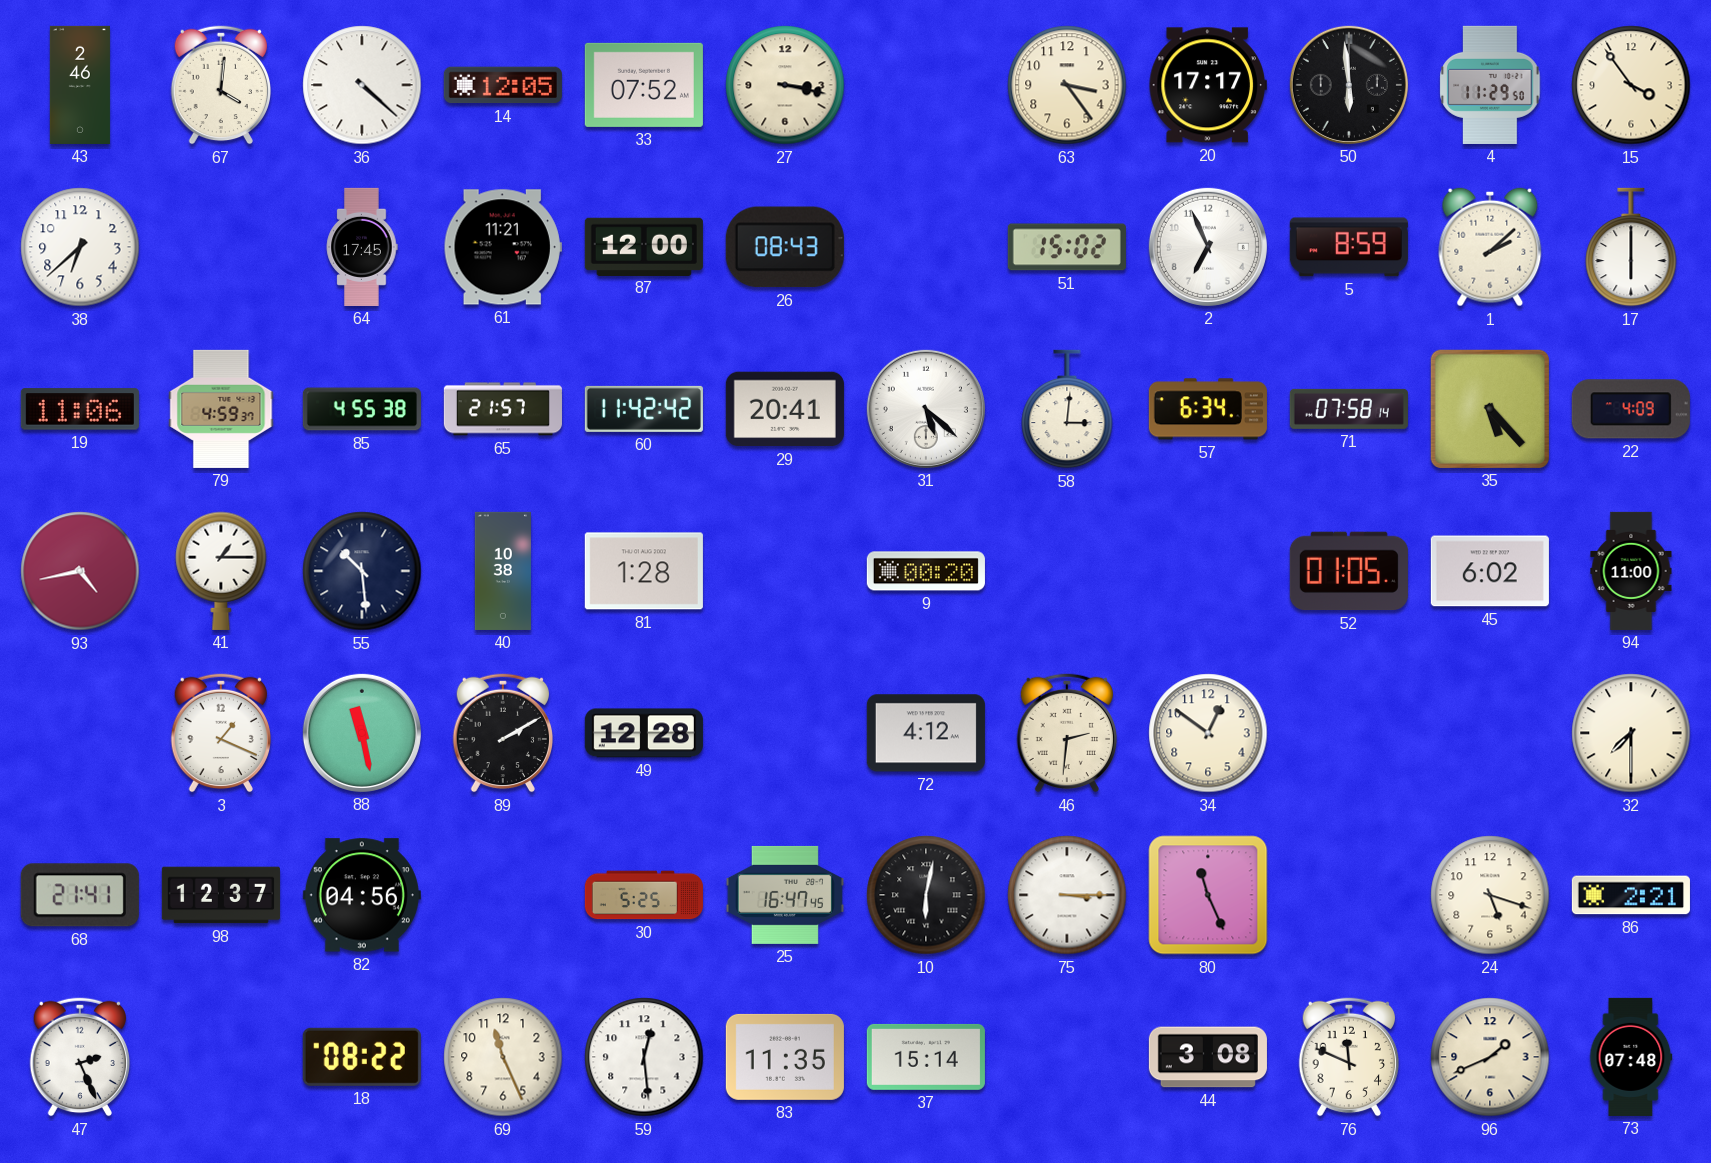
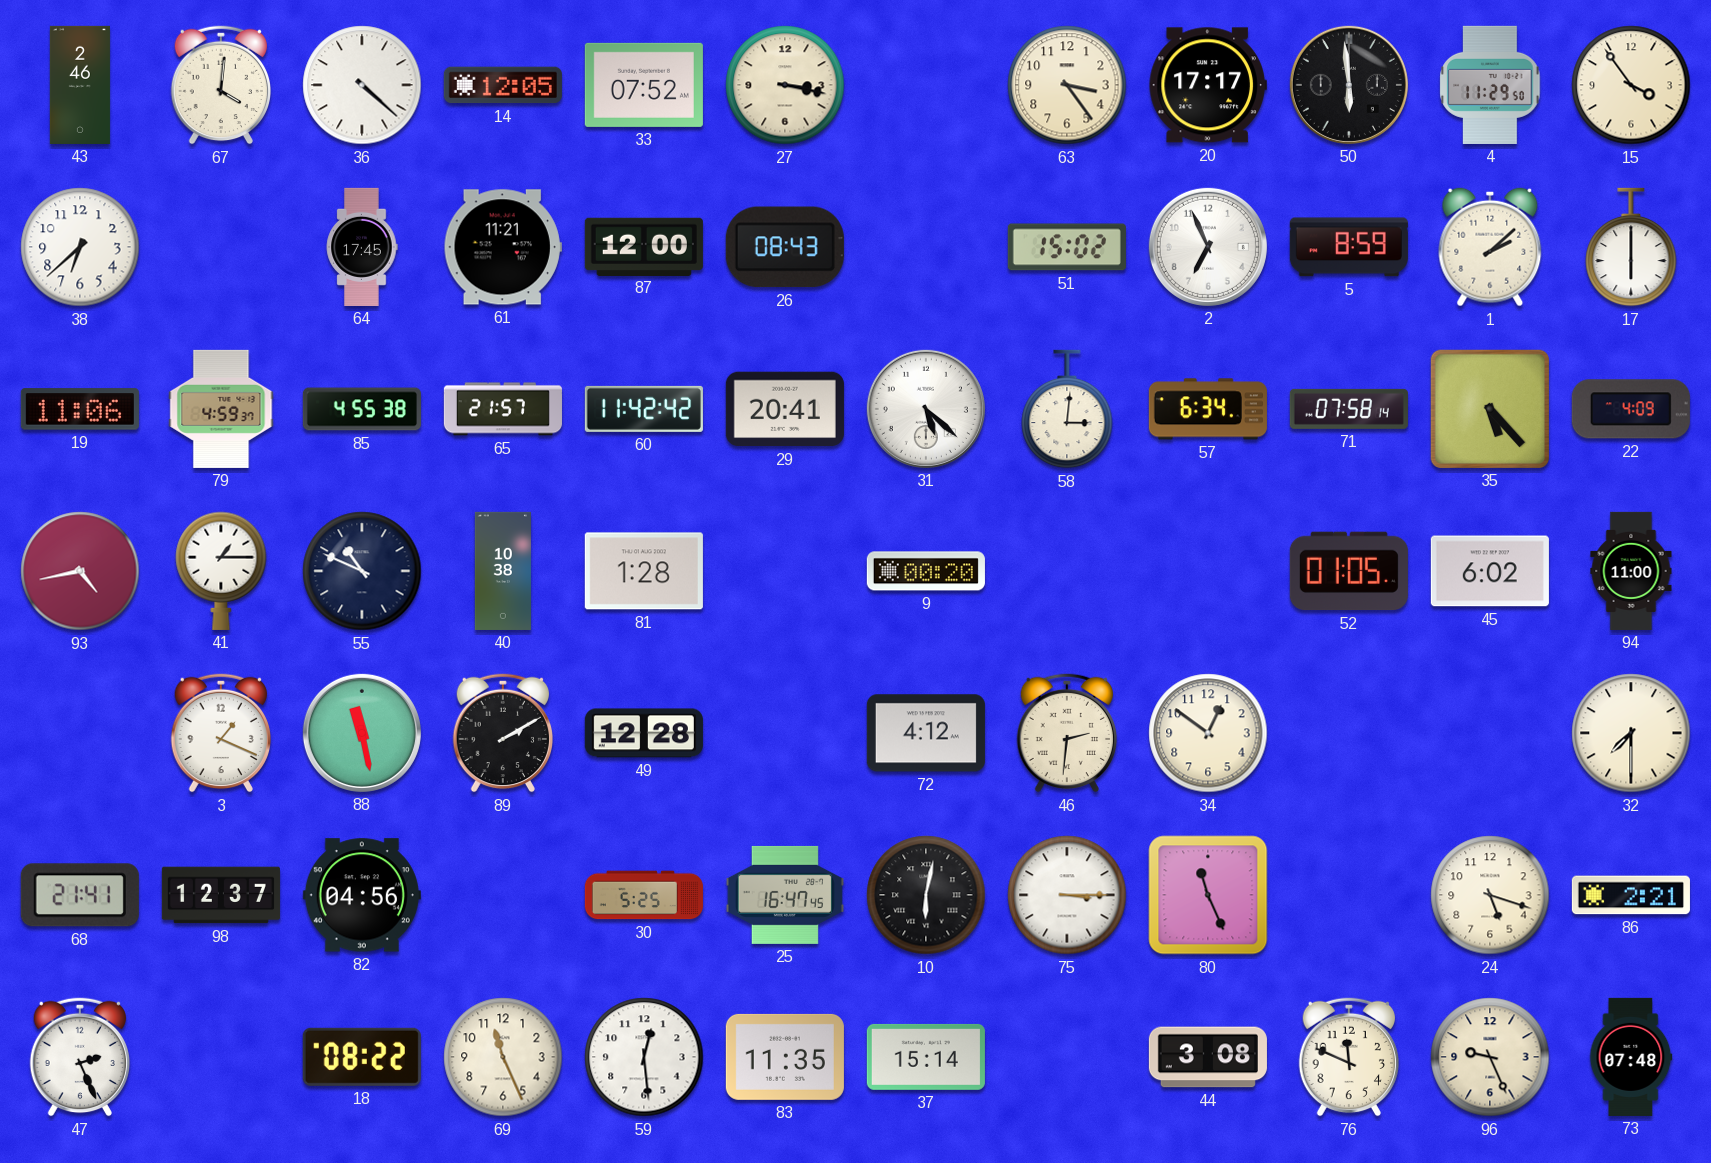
55: 10:29 -> 10:49 (362, 571)
96: 1:41 -> 9:26 (1490, 1057)
